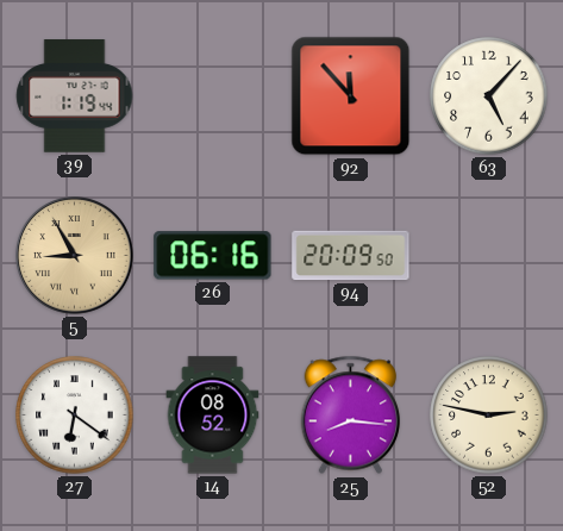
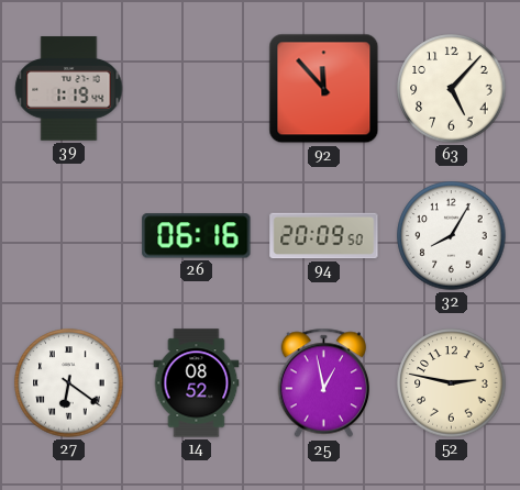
5: 8:55 -> none (75, 256)
32: none -> 8:05 (452, 236)
25: 8:16 -> 12:58 (323, 383)
